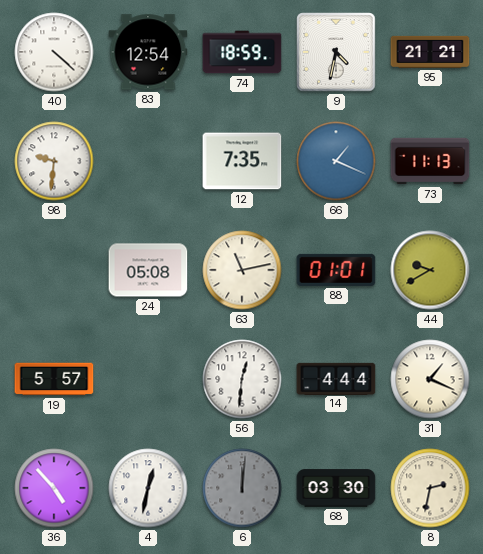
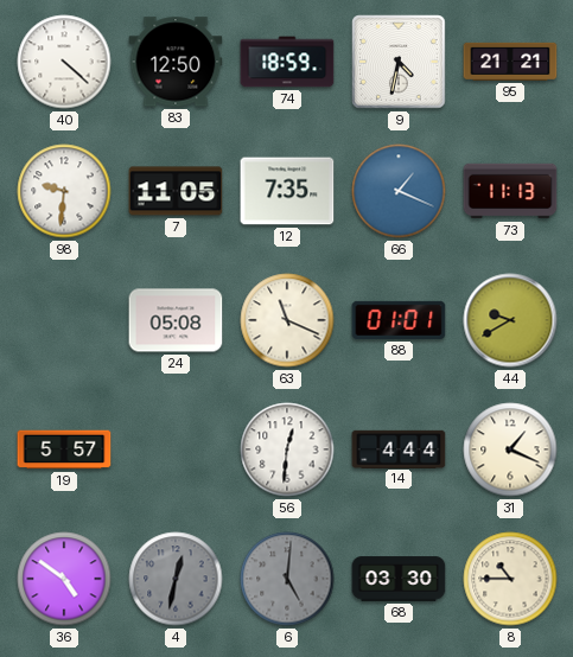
83: 12:54 -> 12:50 (176, 62)
7: none -> 11:05 (176, 191)
63: 11:13 -> 11:19 (287, 320)
36: 4:53 -> 4:51 (64, 579)
4 dial: white -> grey (176, 579)
6: 12:01 -> 5:01 (287, 579)
8: 2:32 -> 10:45 (510, 579)
